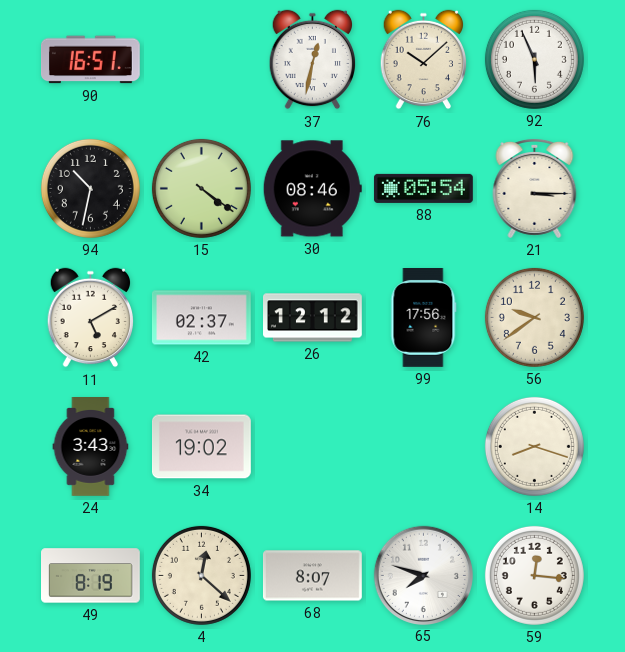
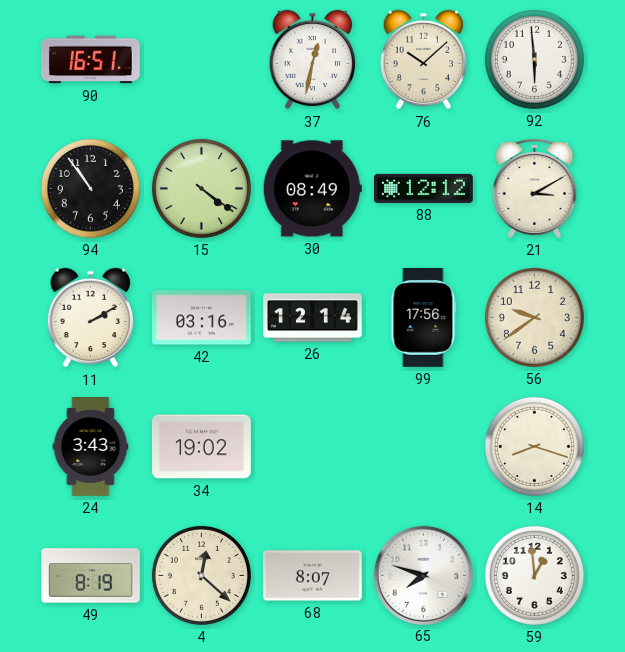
92: 5:56 -> 5:59 (534, 59)
94: 10:32 -> 10:54 (90, 188)
30: 08:46 -> 08:49 (312, 189)
88: 05:54 -> 12:12 (423, 188)
21: 3:15 -> 3:10 (535, 188)
11: 5:10 -> 2:10 (90, 318)
42: 02:37 -> 03:16 (201, 318)
26: 12:12 -> 12:14 (313, 318)
59: 12:16 -> 12:59 (534, 575)
